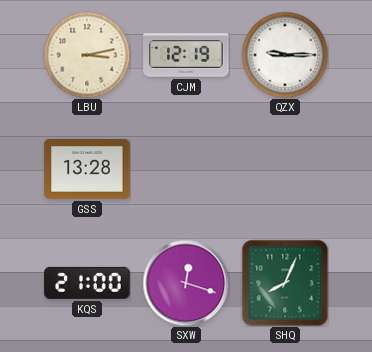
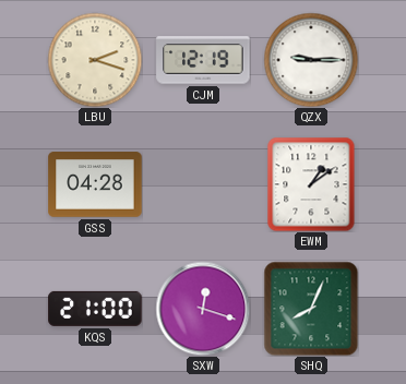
LBU: 3:13 -> 2:18 (95, 60)
GSS: 13:28 -> 04:28 (95, 184)
EWM: none -> 1:09 (311, 184)
